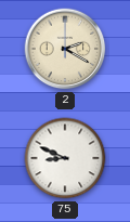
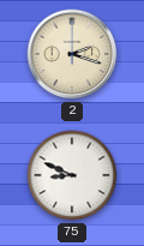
2: 2:20 -> 2:18 (72, 54)
